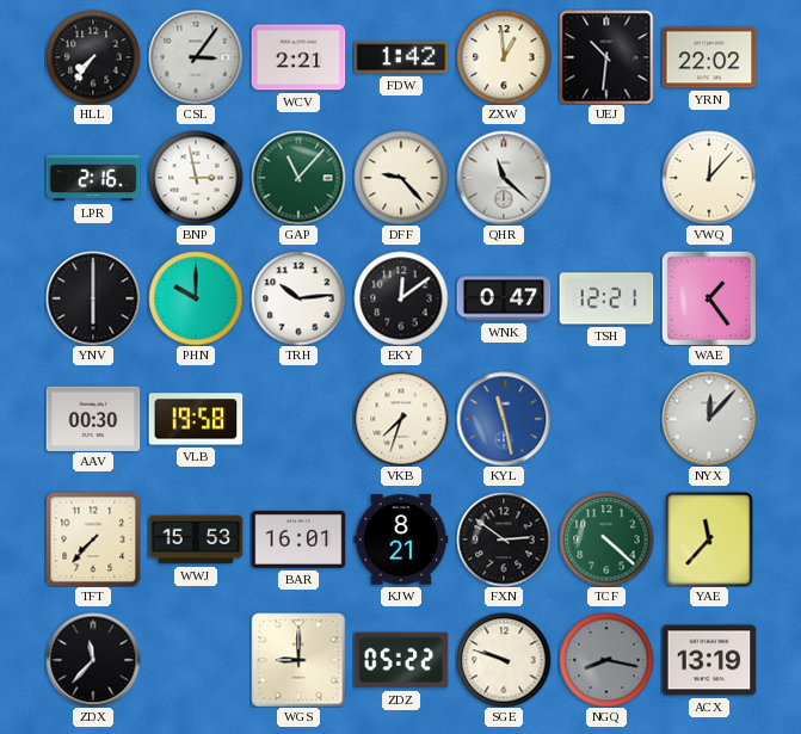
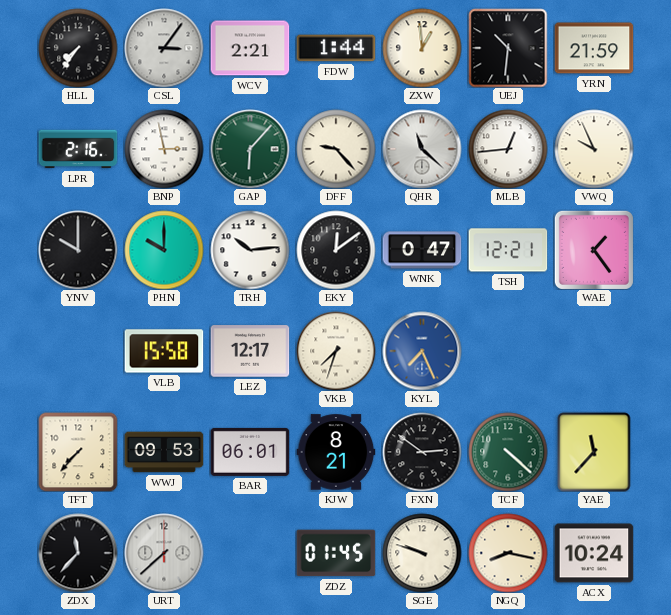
FDW: 1:42 -> 1:44 (336, 48)
YRN: 22:02 -> 21:59 (594, 48)
GAP: 11:07 -> 6:07 (250, 149)
MLB: none -> 12:44 (508, 149)
VWQ: 12:07 -> 9:56 (594, 149)
YNV: 6:00 -> 10:00 (78, 250)
AAV: 00:30 -> none (93, 418)
VLB: 19:58 -> 15:58 (164, 351)
LEZ: none -> 12:17 (250, 351)
KYL: 11:28 -> 7:26 (422, 351)
NYX: 12:07 -> none (709, 419)
WWJ: 15:53 -> 09:53 (164, 452)
BAR: 16:01 -> 06:01 (250, 452)
URT: none -> 7:38 (164, 553)
WGS: 9:00 -> none (298, 660)
ZDZ: 05:22 -> 01:45 (336, 553)
NGQ dial: grey -> cream (508, 553)
ACX: 13:19 -> 10:24 (594, 553)
